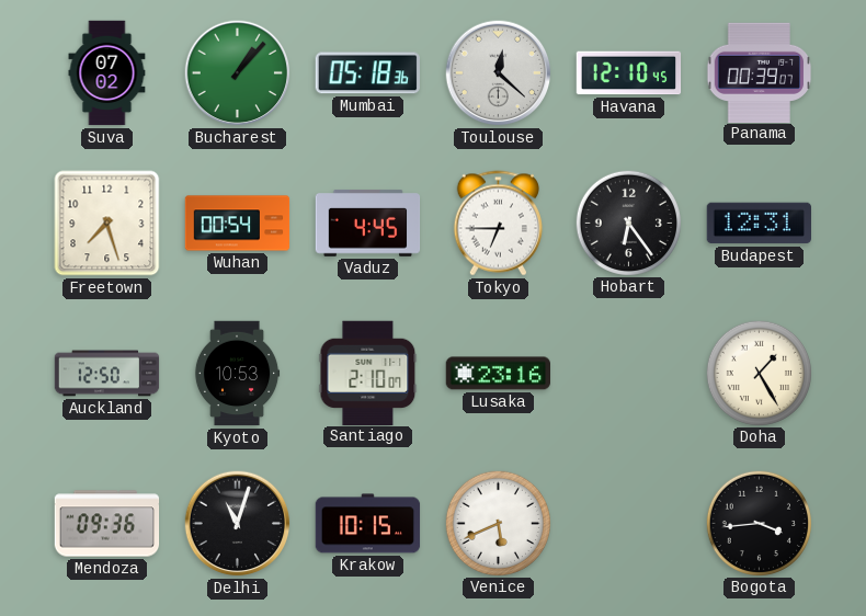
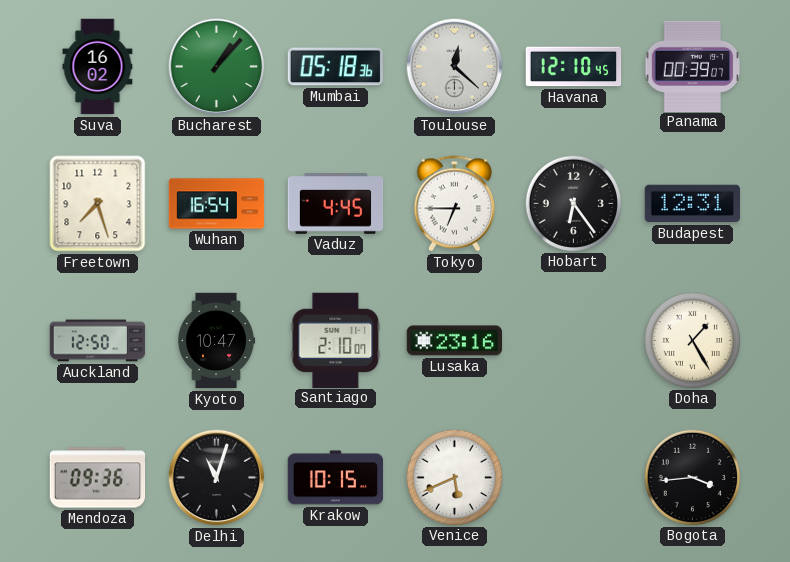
Suva: 07:02 -> 16:02 (98, 67)
Wuhan: 00:54 -> 16:54 (217, 204)
Kyoto: 10:53 -> 10:47 (216, 341)
